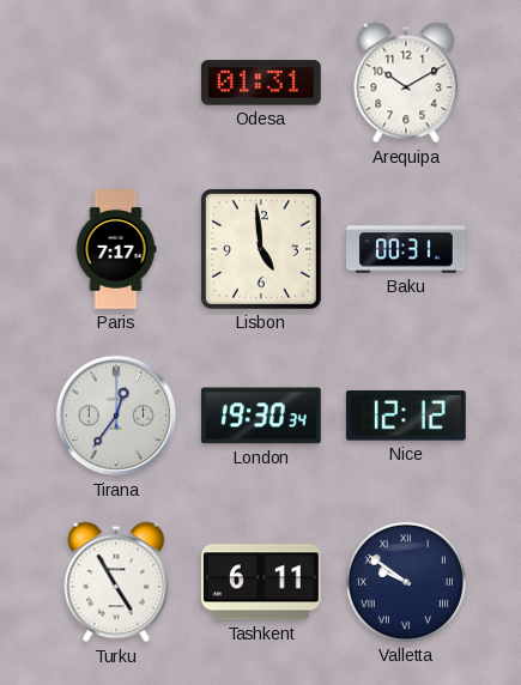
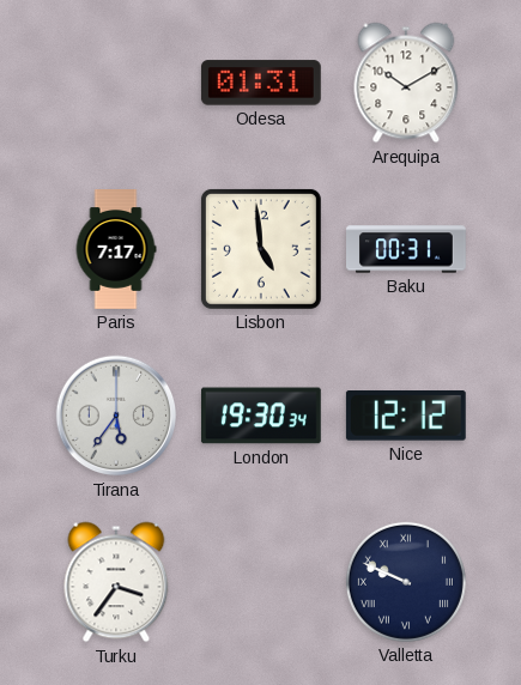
Tirana: 12:36 -> 5:36 (116, 416)
Turku: 4:55 -> 3:36 (116, 582)
Tashkent: 6:11 -> none (261, 582)
Valletta: 9:51 -> 9:49 (406, 582)
